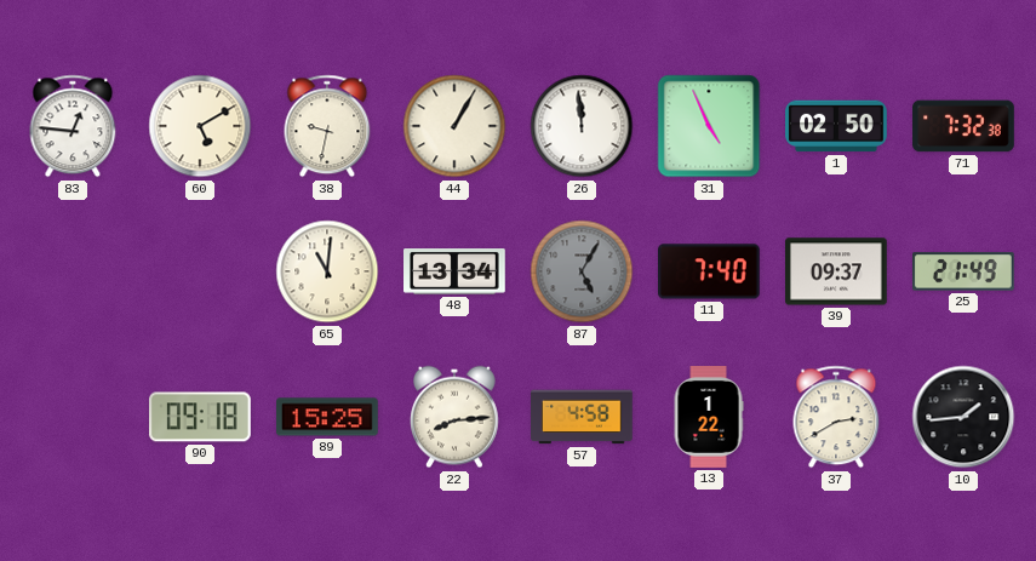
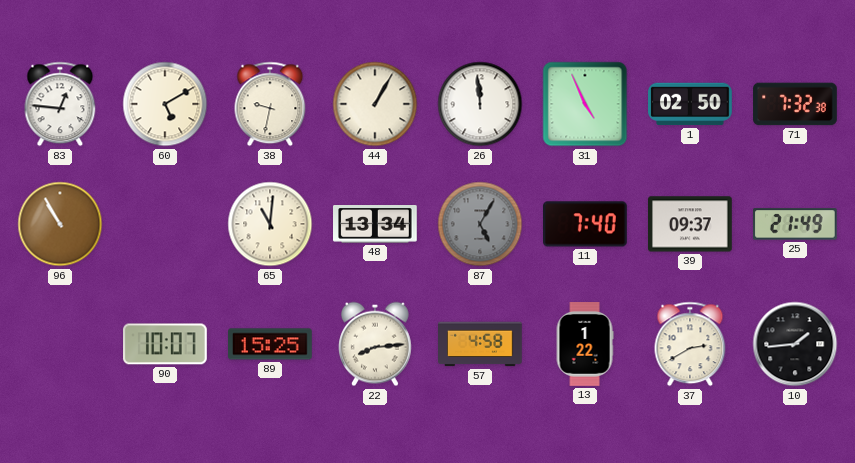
96: none -> 10:55 (60, 224)
90: 09:18 -> 10:07 (166, 344)
